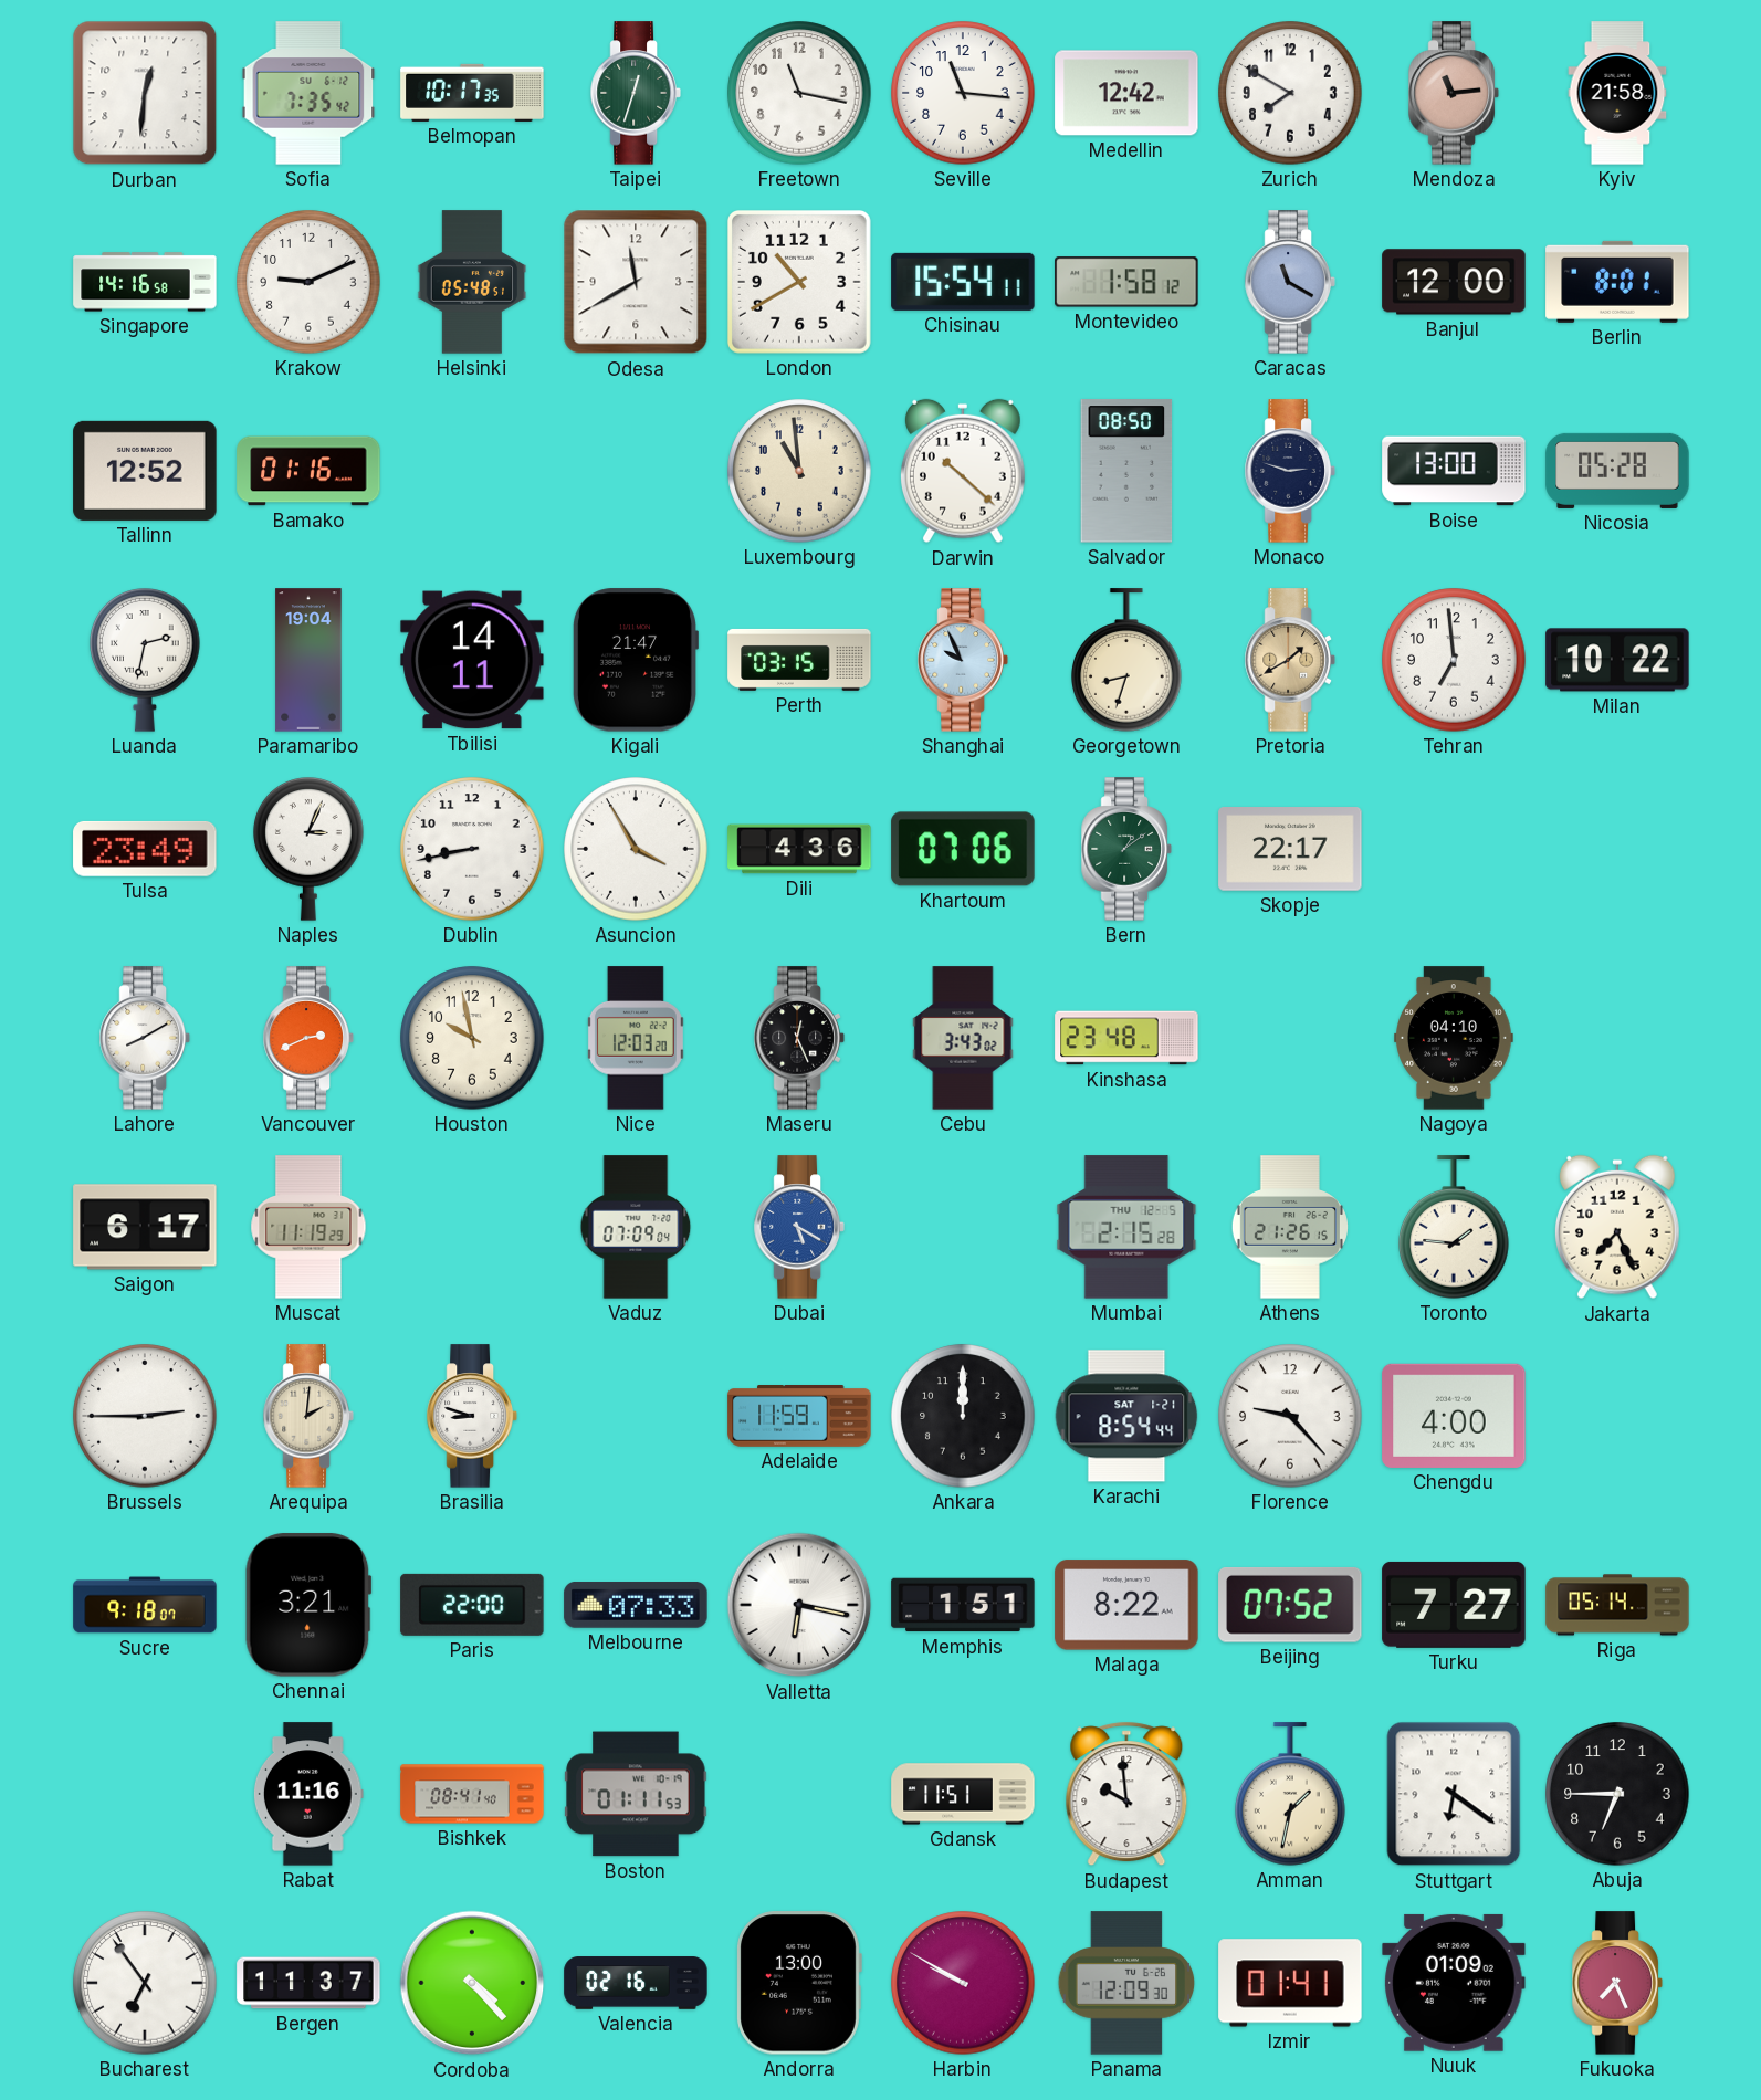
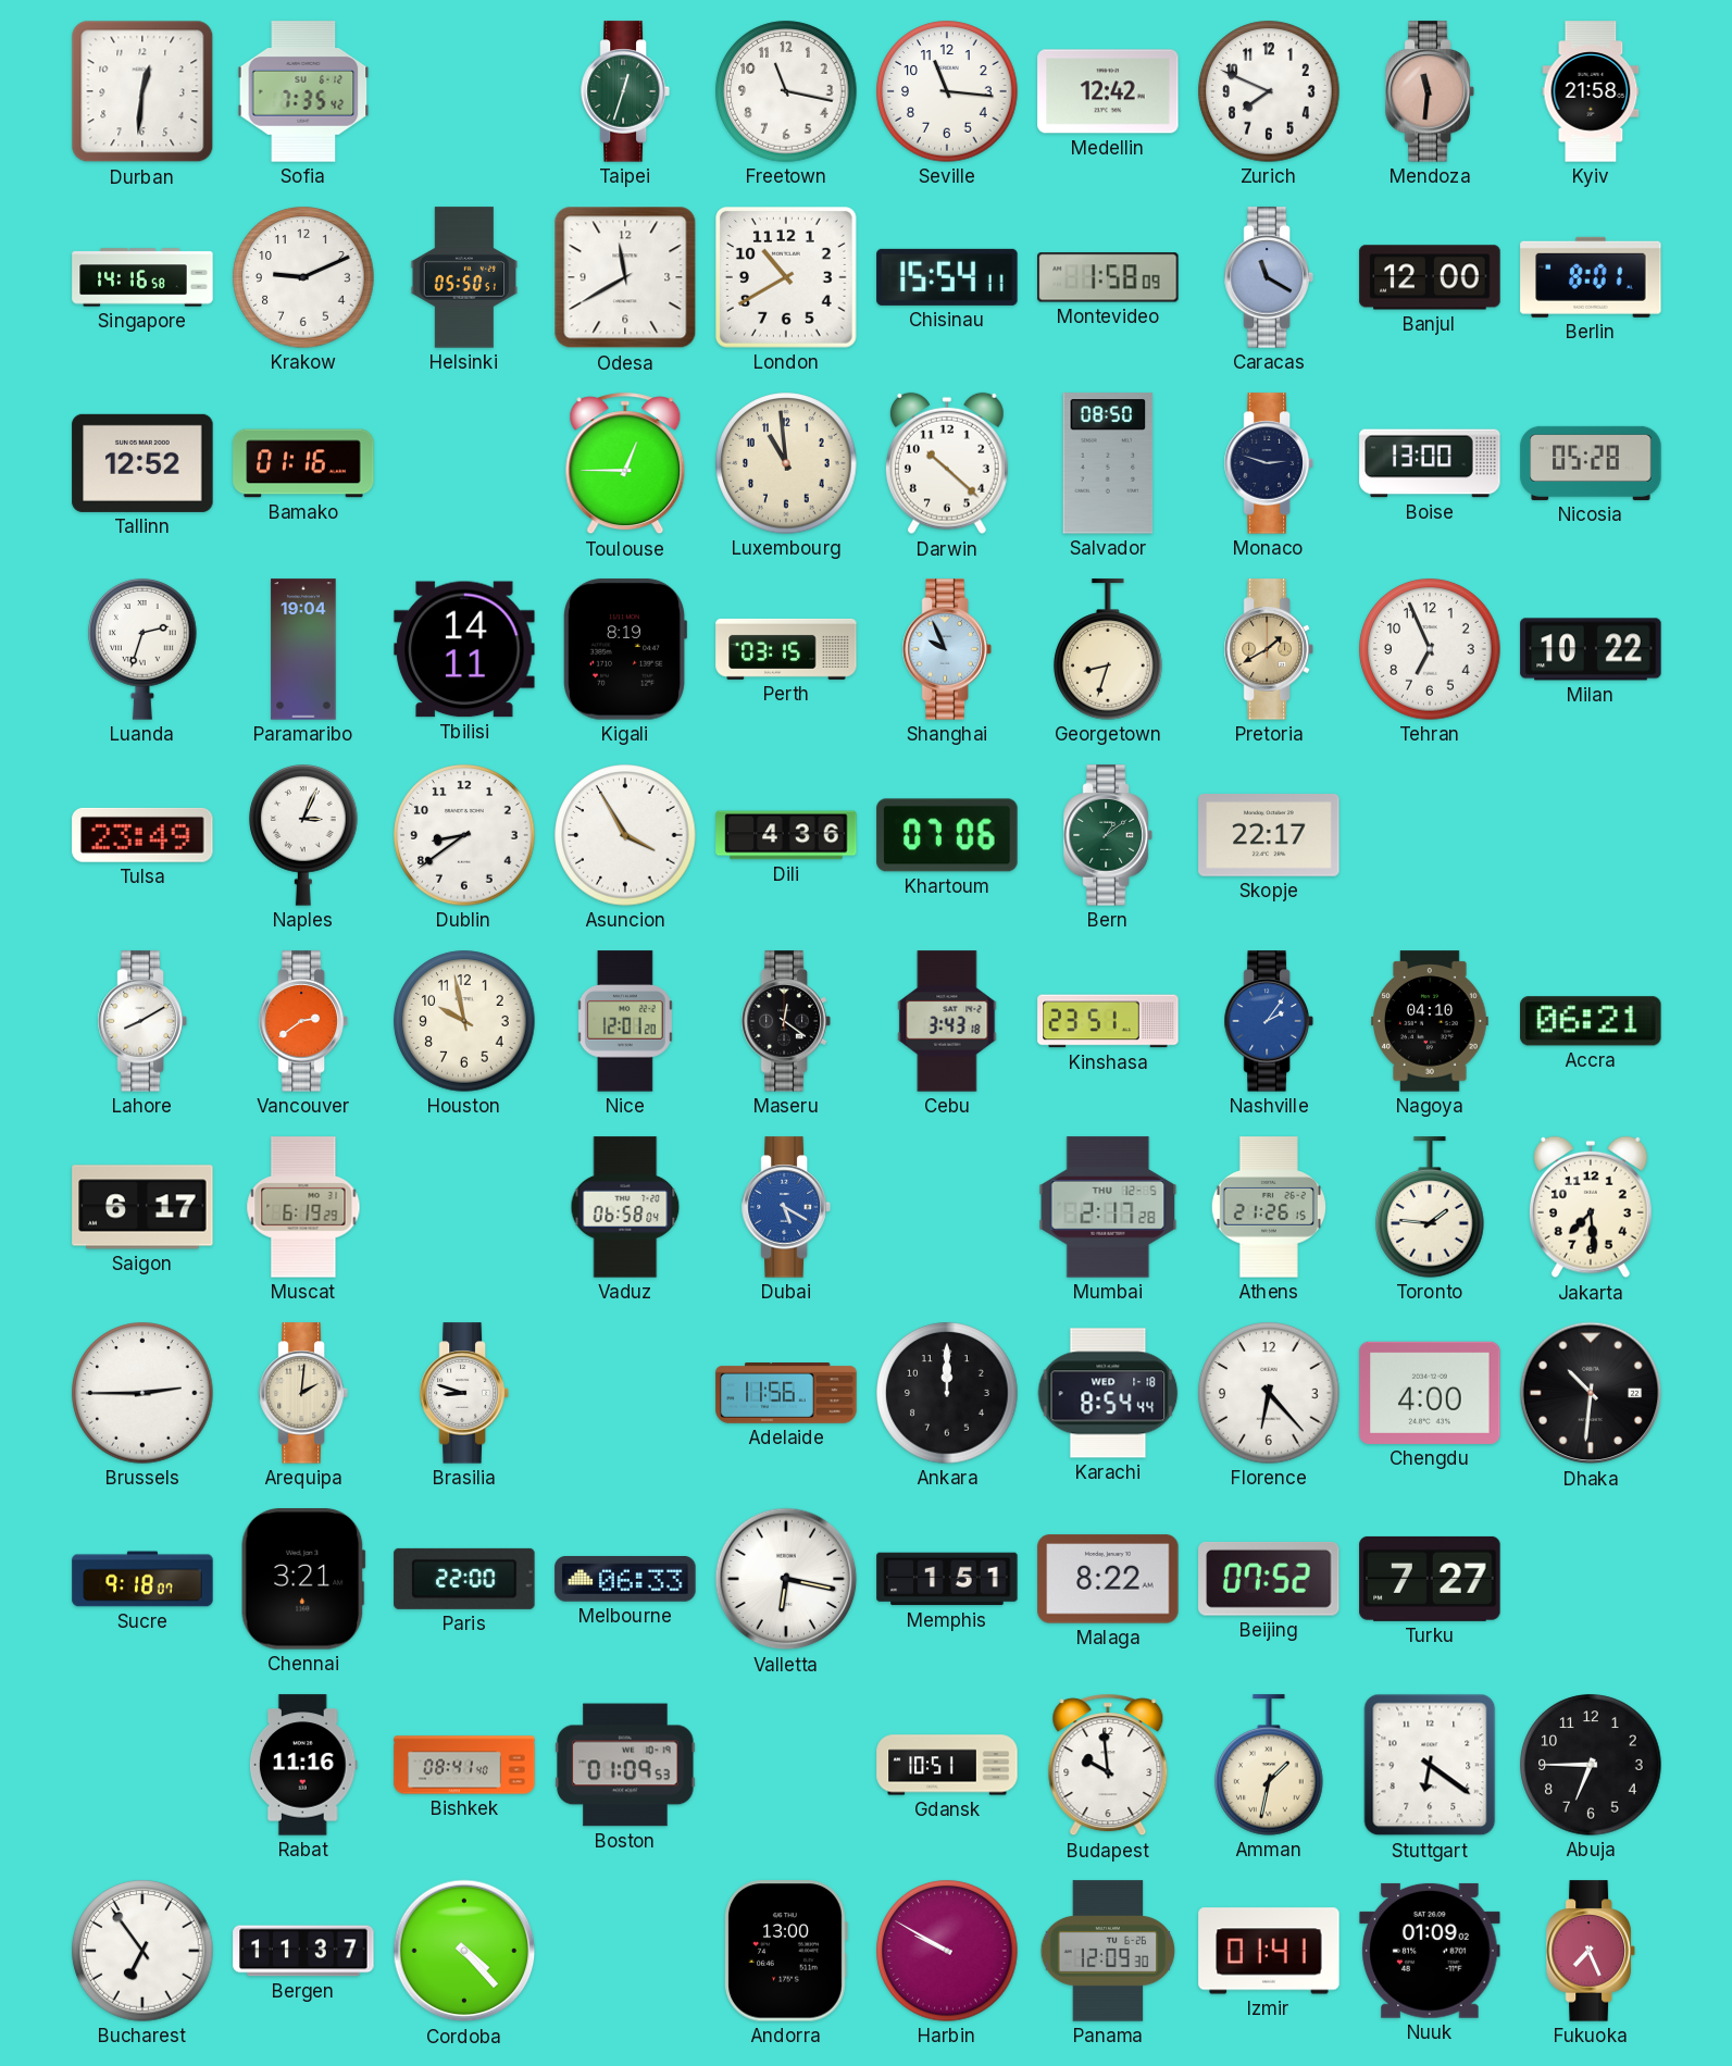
Belmopan: 10:17 -> none (472, 93)
Zurich: 7:50 -> 7:49 (1269, 91)
Mendoza: 11:14 -> 11:31 (1430, 91)
Helsinki: 05:48 -> 05:50 (464, 277)
Montevideo: 1:58:12 -> 1:58:09 (1108, 277)
Toulouse: none -> 12:45 (625, 463)
Luanda: 2:32 -> 2:33 (142, 649)
Kigali: 21:47 -> 8:19 (624, 649)
Tehran: 6:59 -> 6:56 (1430, 649)
Dublin: 8:43 -> 8:39 (464, 835)
Vancouver: 2:41 -> 2:39 (303, 1021)
Nice: 12:03 -> 12:01 (625, 1021)
Maseru: 12:26 -> 12:21 (786, 1021)
Cebu: 3:43:02 -> 3:43:18 (947, 1021)
Kinshasa: 23:48 -> 23:51 (1108, 1021)
Nashville: none -> 2:06 (1269, 1021)
Accra: none -> 06:21 (1591, 1021)
Muscat: 11:19 -> 6:19 (303, 1207)
Vaduz: 07:09 -> 06:58 (625, 1207)
Mumbai: 2:15 -> 2:17 (1108, 1207)
Jakarta: 7:26 -> 7:29 (1591, 1207)
Adelaide: 11:59 -> 11:56 (786, 1394)
Karachi date: SAT 1-21 -> WED 1-18 (1108, 1393)
Florence: 9:23 -> 6:23 (1269, 1393)
Dhaka: none -> 10:31 (1591, 1393)
Melbourne: 07:33 -> 06:33 (625, 1580)
Riga: 05:14 -> none (1617, 1605)
Boston: 01:11 -> 01:09 (625, 1765)
Gdansk: 11:51 -> 10:51 (947, 1765)
Valencia: 02:16 -> none (636, 1983)
